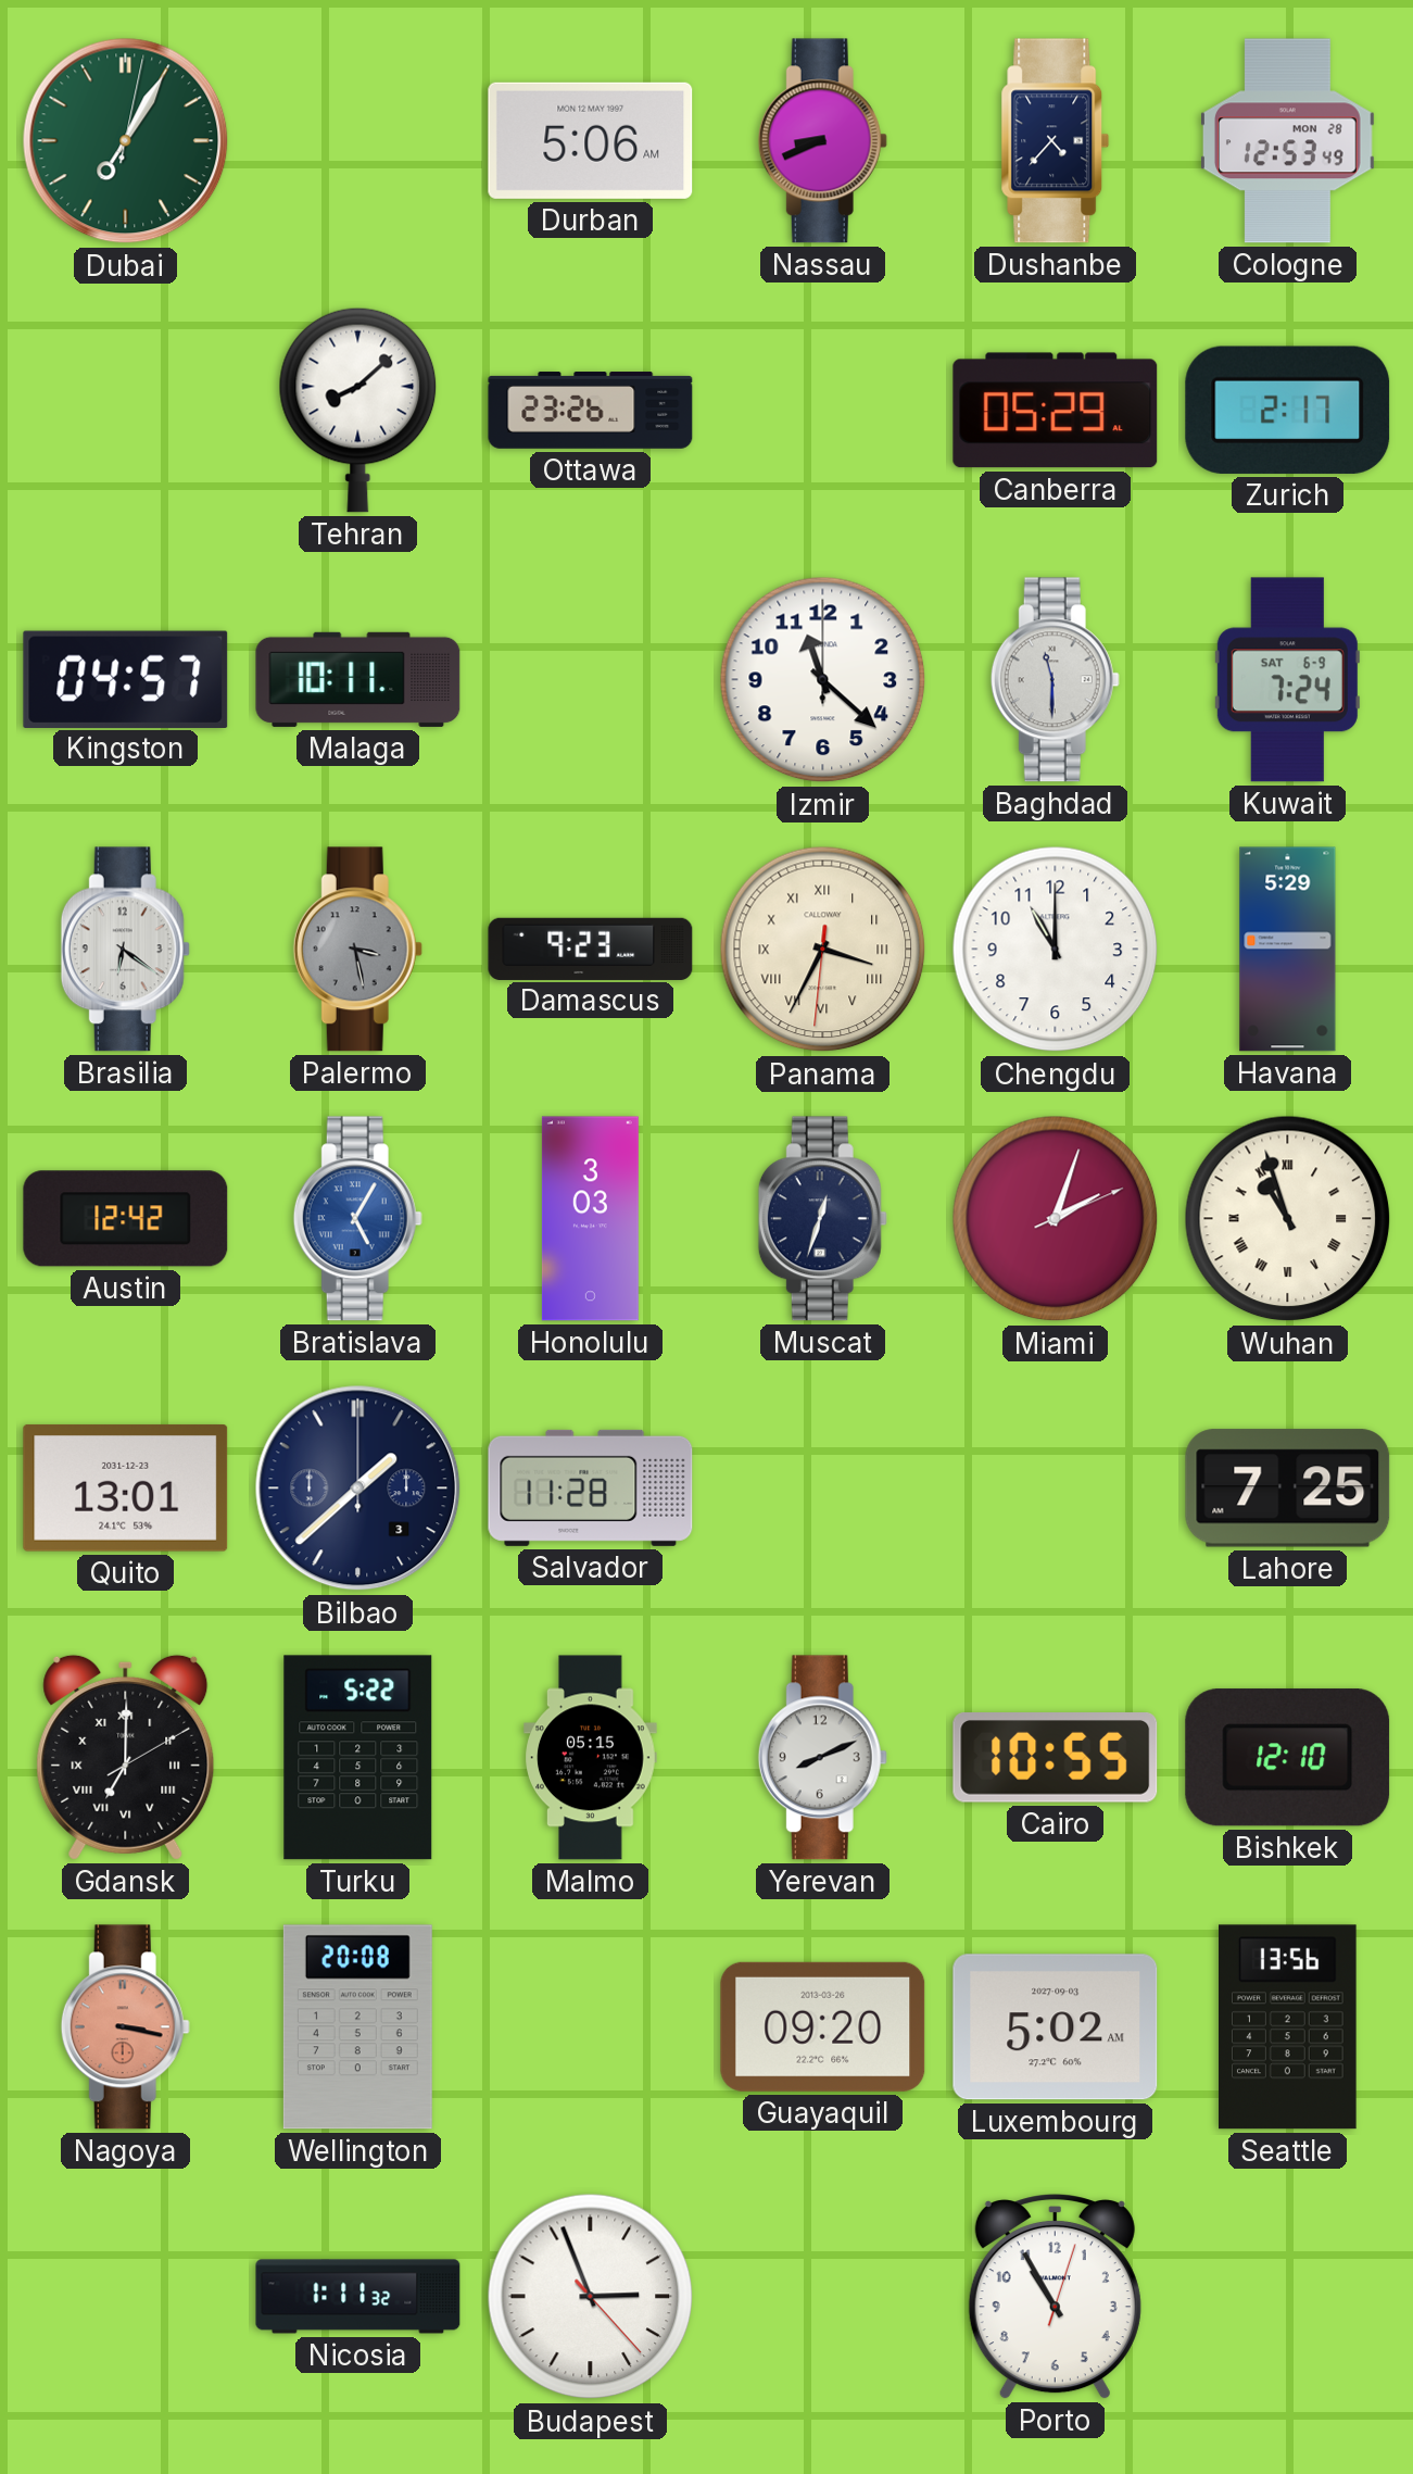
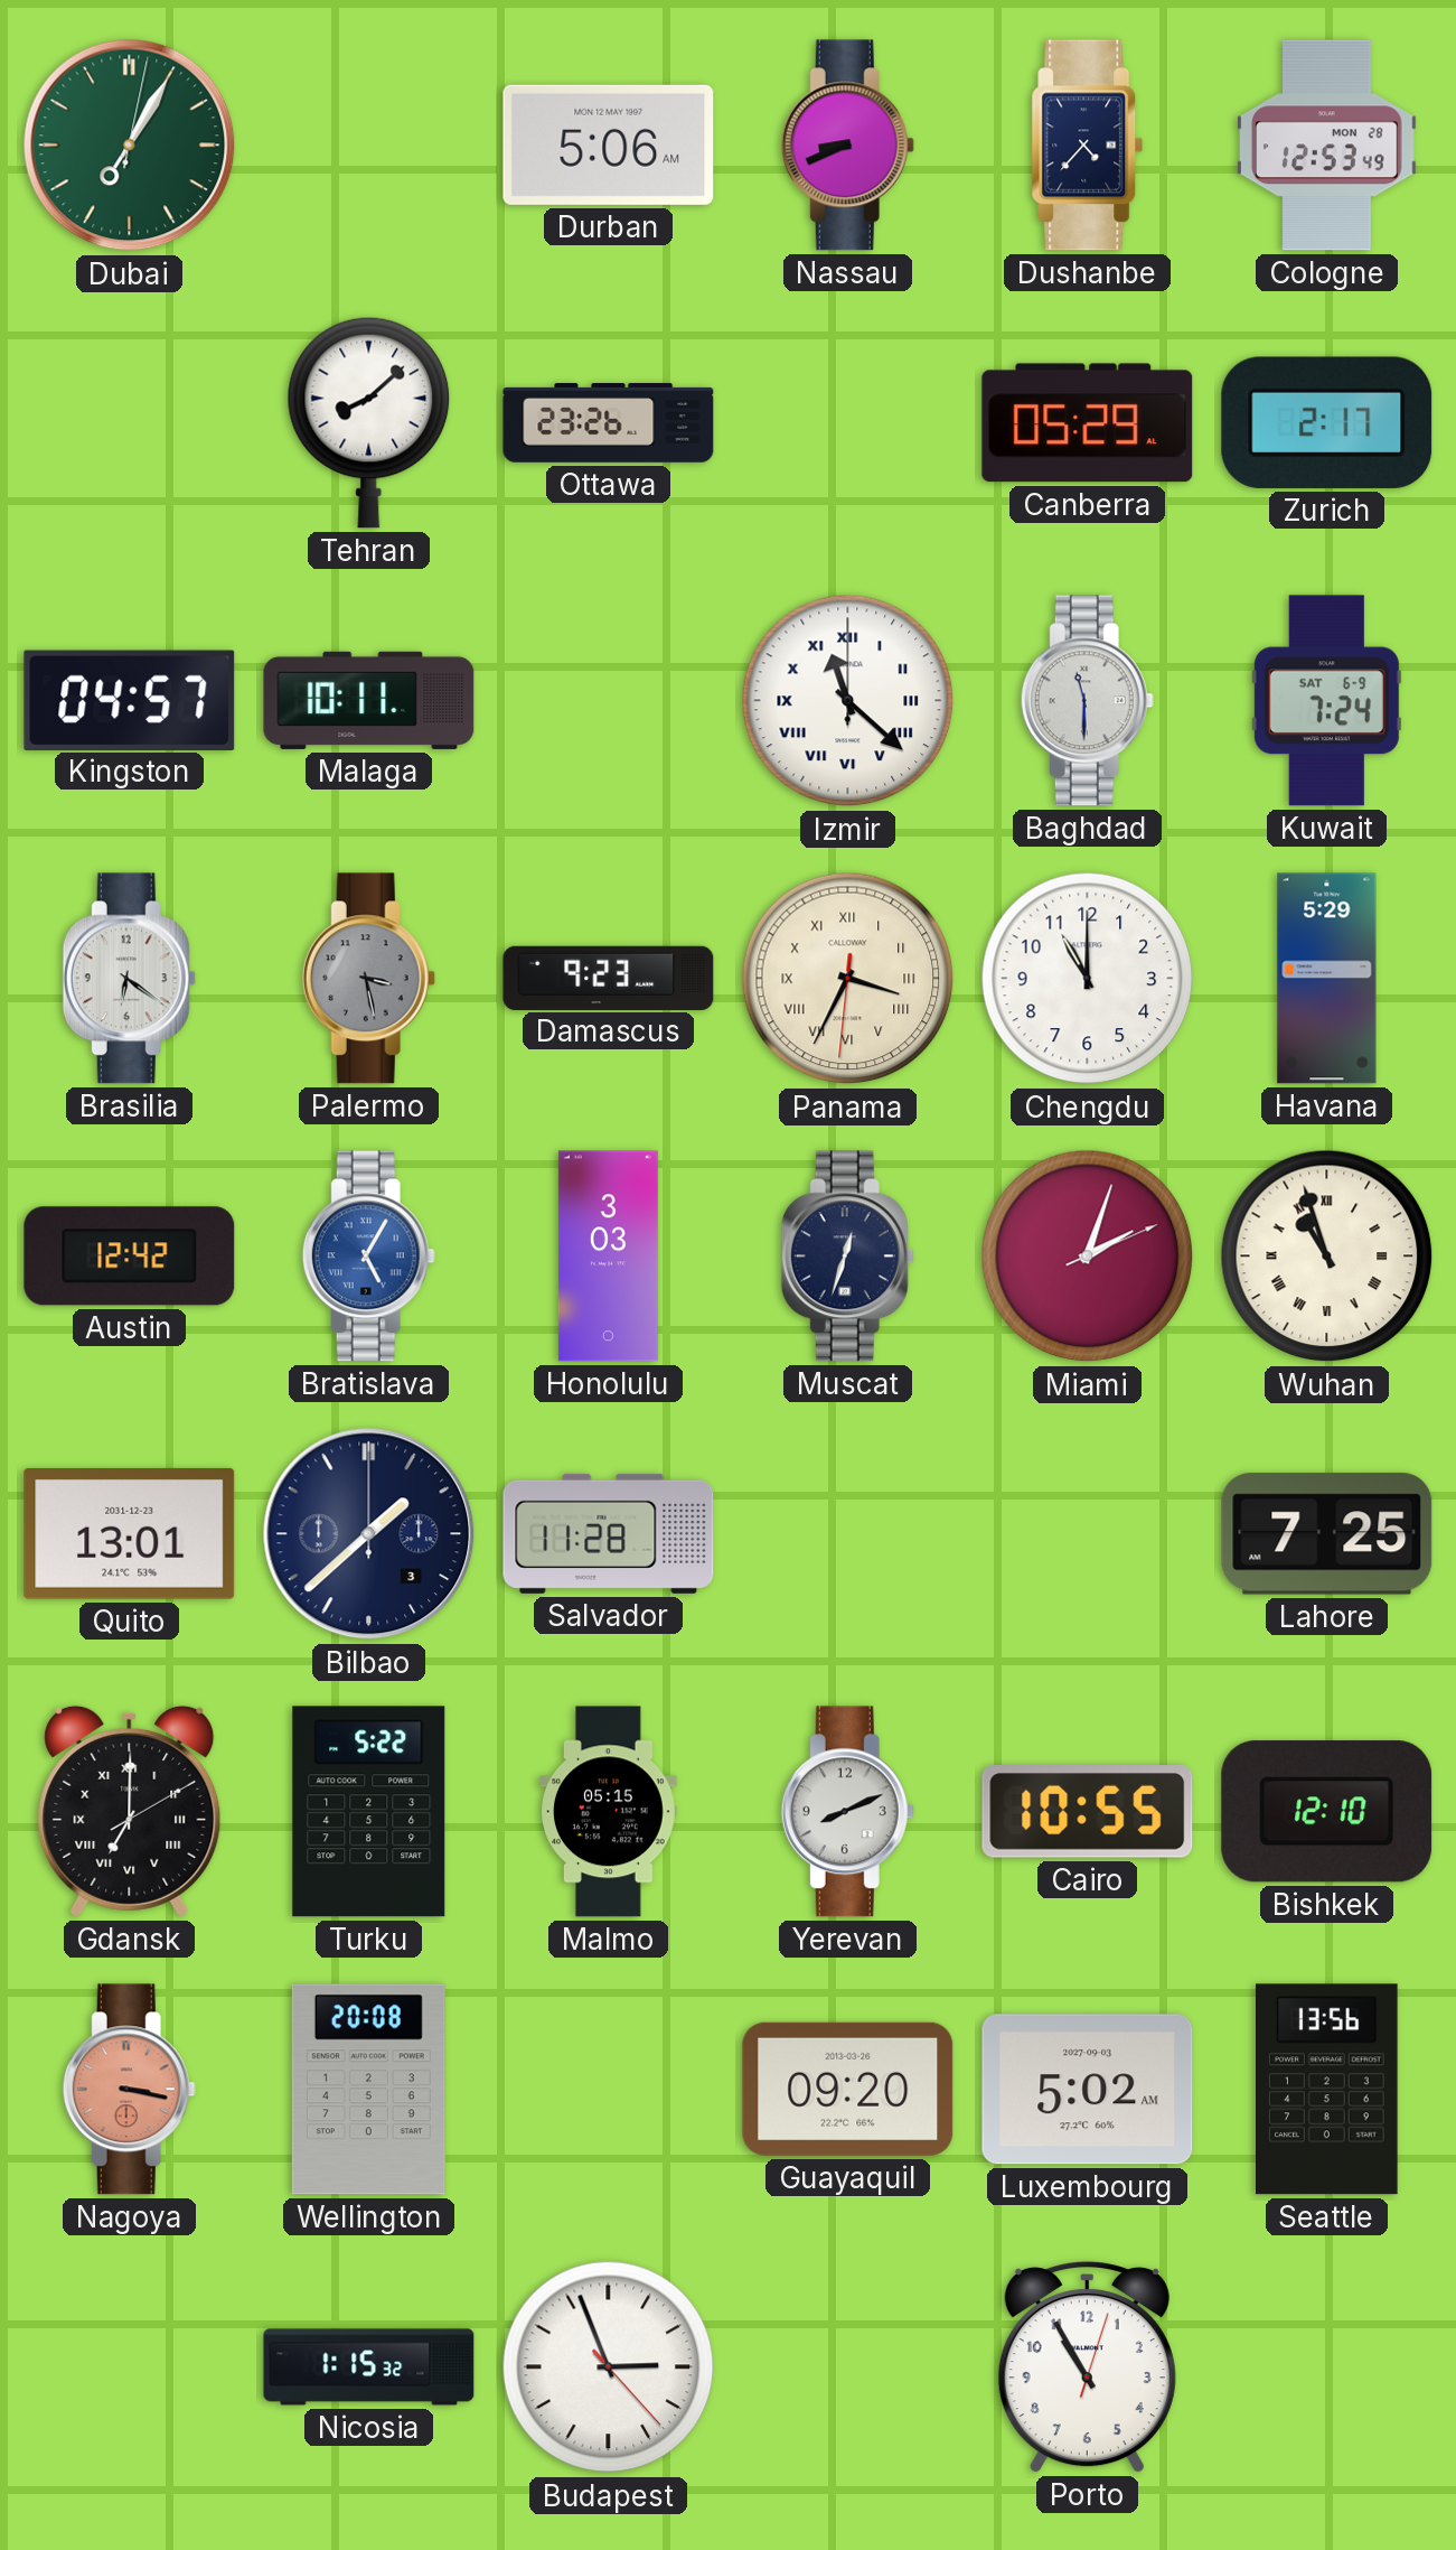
Izmir numerals: Arabic -> Roman (848, 701)
Nicosia: 1:11 -> 1:15 (369, 2367)
